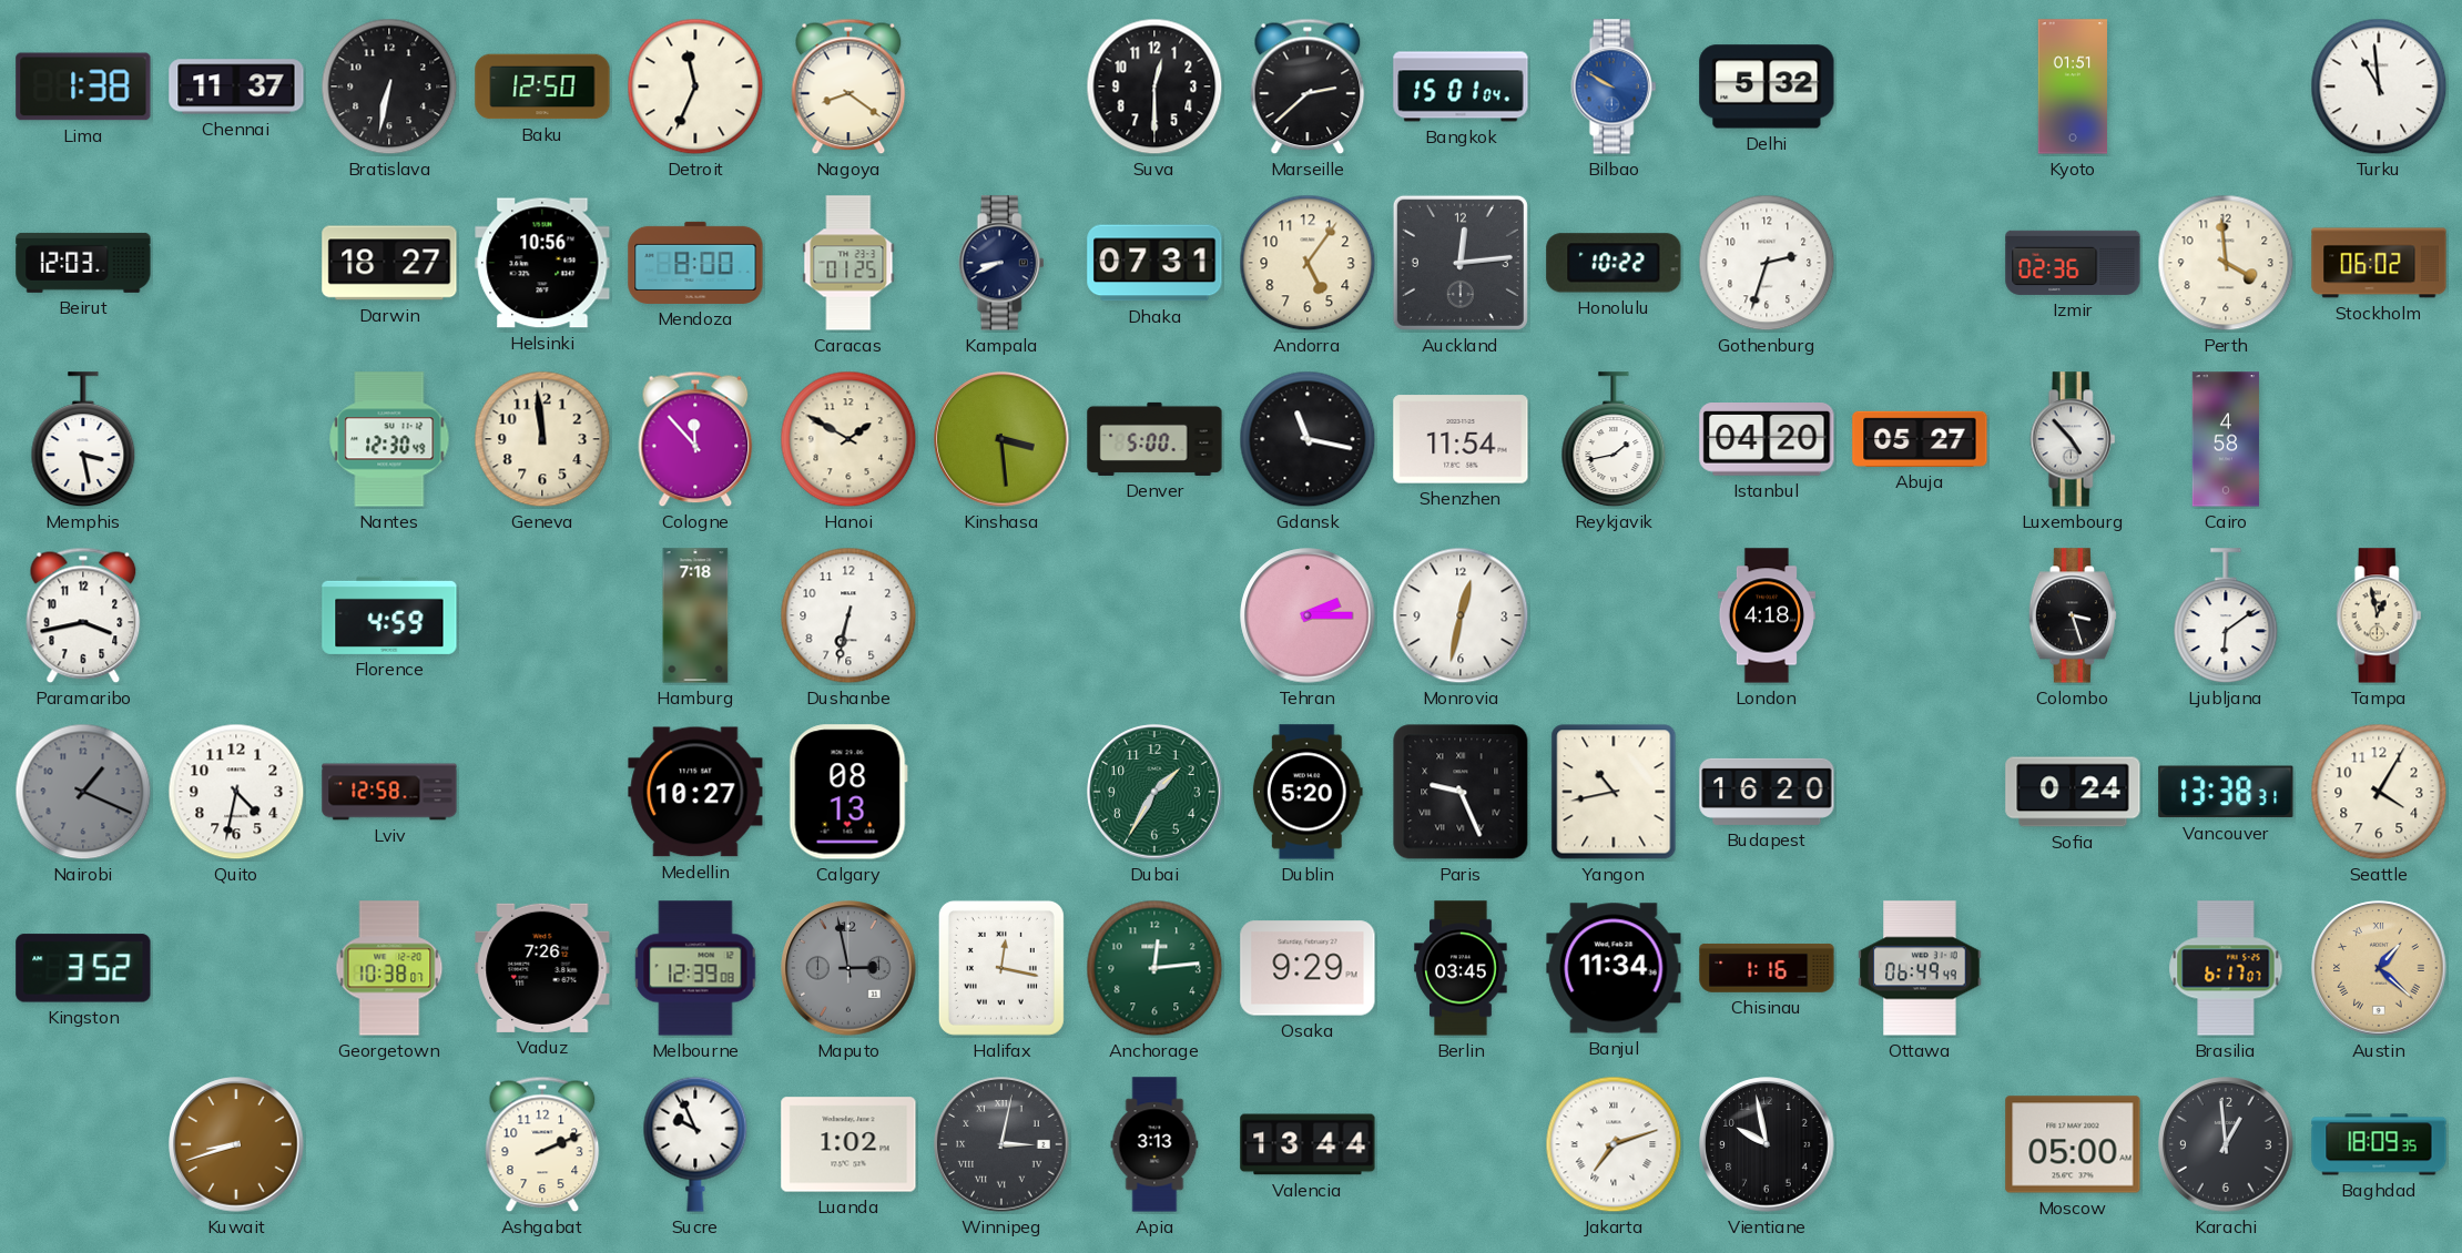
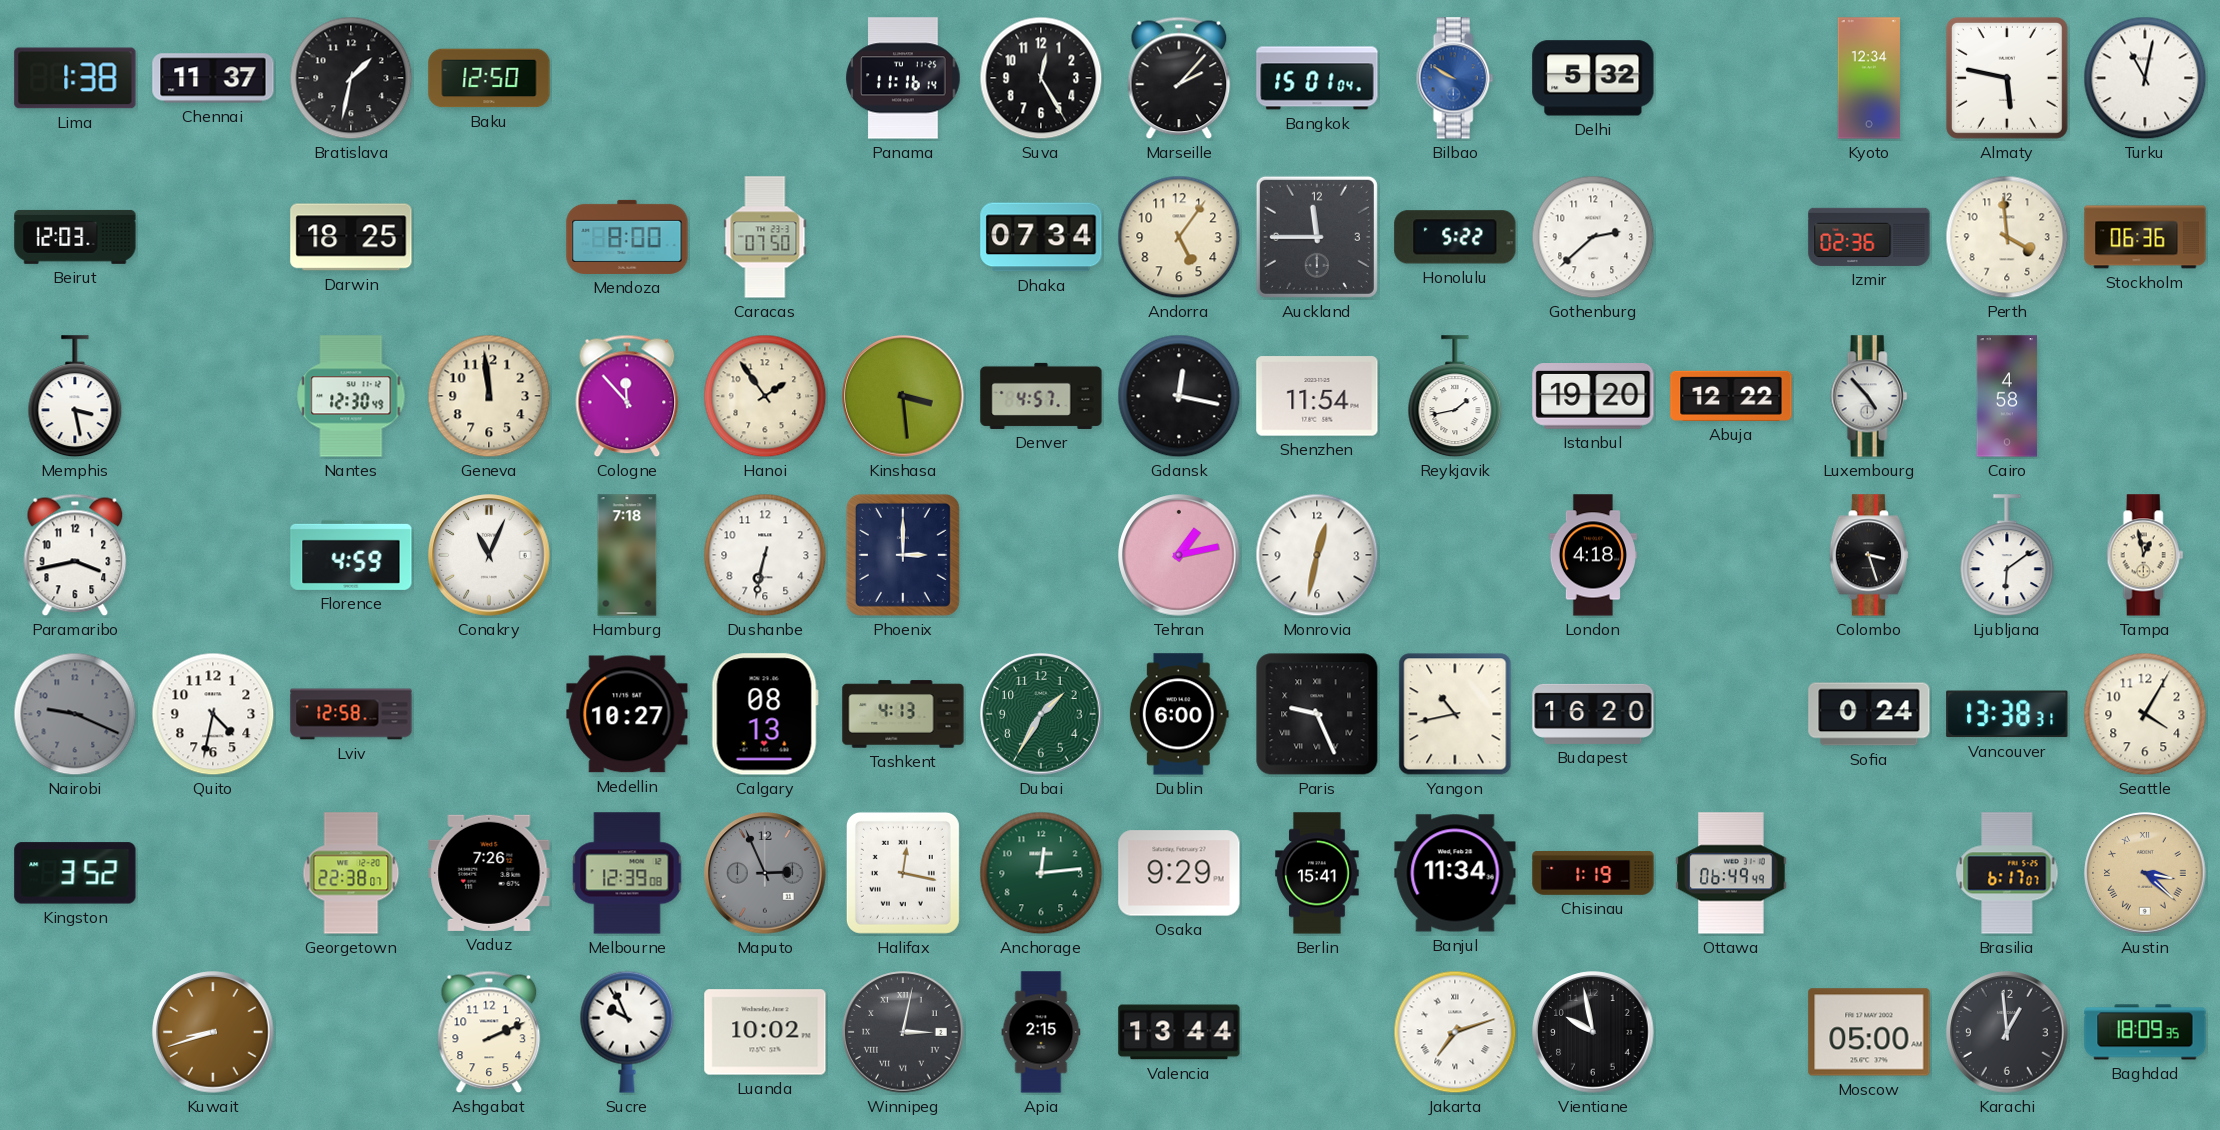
Bratislava: 6:32 -> 1:32 (351, 78)
Detroit: 11:34 -> none (695, 86)
Nagoya: 8:21 -> none (848, 86)
Panama: none -> 11:16 (903, 78)
Suva: 12:30 -> 12:25 (1041, 78)
Marseille: 2:38 -> 2:07 (1179, 78)
Kyoto: 01:51 -> 12:34 (1868, 78)
Almaty: none -> 5:47 (2007, 78)
Turku: 10:59 -> 11:02 (2145, 78)
Darwin: 18:27 -> 18:25 (351, 237)
Helsinki: 10:56 -> none (542, 263)
Caracas: 01:25 -> 07:50 (765, 237)
Kampala: 8:41 -> none (1001, 263)
Dhaka: 07:31 -> 07:34 (1041, 237)
Auckland: 12:14 -> 11:45 (1317, 237)
Honolulu: 10:22 -> 5:22 (1455, 237)
Gothenburg: 2:33 -> 2:38 (1593, 237)
Stockholm: 06:02 -> 06:36 (2145, 237)
Hanoi: 1:50 -> 1:54 (765, 396)
Denver: 5:00 -> 4:57 (1041, 396)
Gdansk: 11:17 -> 12:17 (1179, 396)
Istanbul: 04:20 -> 19:20 (1593, 397)
Abuja: 05:27 -> 12:22 (1731, 396)
Conakry: none -> 11:04 (489, 555)
Phoenix: none -> 3:00 (903, 555)
Tehran: 2:15 -> 1:13 (1179, 555)
Nairobi: 1:19 -> 9:19 (75, 714)
Tashkent: none -> 4:13 (903, 714)
Dublin: 5:20 -> 6:00 (1179, 714)
Georgetown: 10:38 -> 22:38 (351, 873)
Maputo: 2:58 -> 2:56 (765, 873)
Berlin: 03:45 -> 15:41 (1317, 873)
Chisinau: 1:16 -> 1:19 (1593, 873)
Austin: 1:22 -> 3:22 (2145, 873)
Luanda: 1:02 -> 10:02 (765, 1032)
Apia: 3:13 -> 2:15 (1041, 1032)
